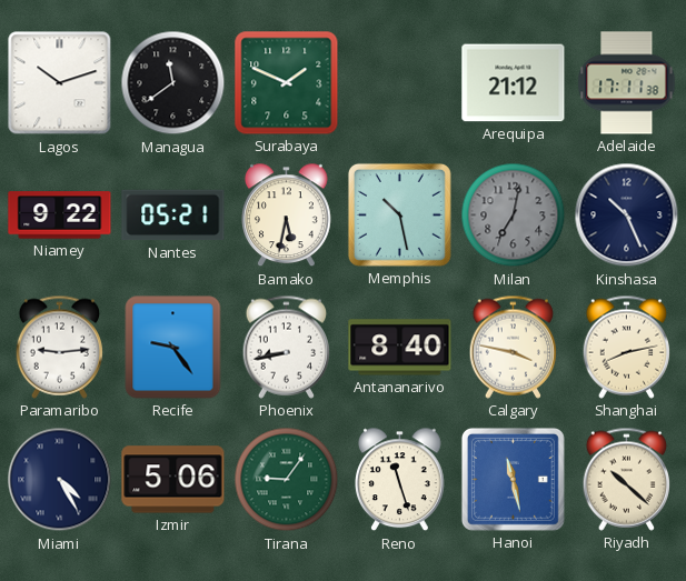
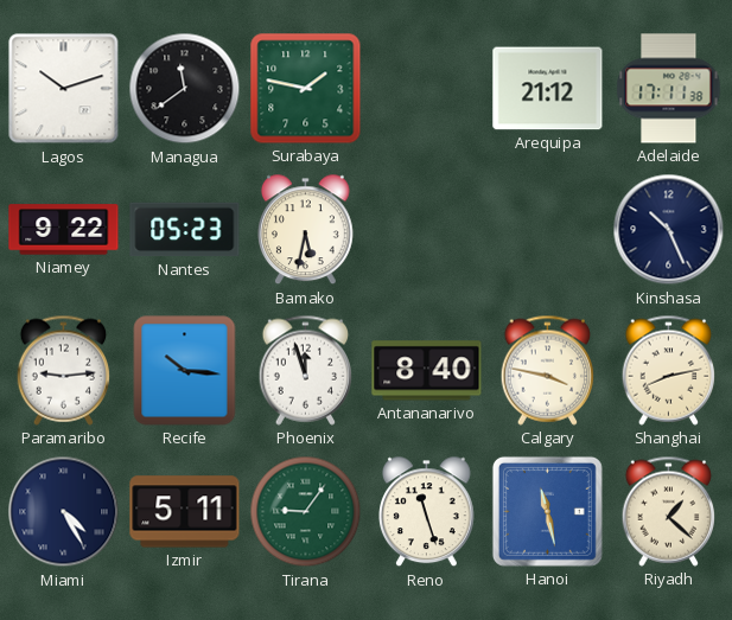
Surabaya: 1:49 -> 1:47 (306, 89)
Nantes: 05:21 -> 05:23 (185, 230)
Memphis: 10:28 -> none (399, 214)
Milan: 7:02 -> none (514, 216)
Recife: 9:24 -> 10:16 (185, 371)
Phoenix: 8:43 -> 11:57 (306, 370)
Izmir: 5:06 -> 5:11 (185, 512)
Riyadh: 10:22 -> 1:22 (669, 511)
